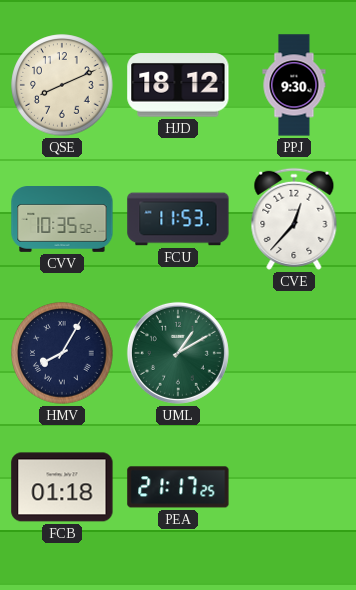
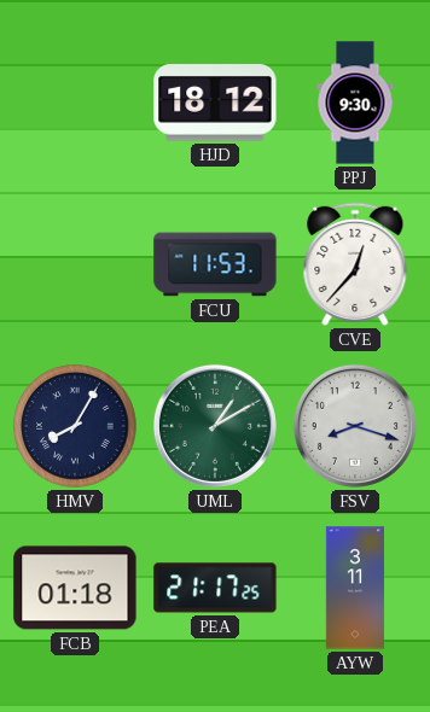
QSE: 8:11 -> none (62, 85)
CVV: 10:35 -> none (62, 220)
FSV: none -> 8:18 (355, 426)
AYW: none -> 3:11 (355, 588)
